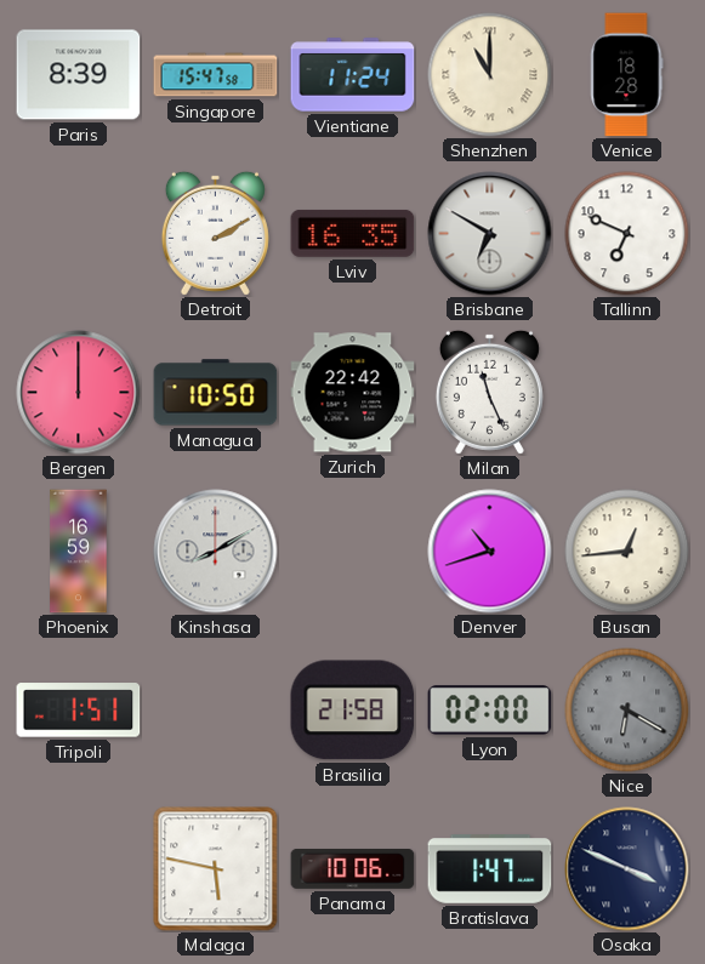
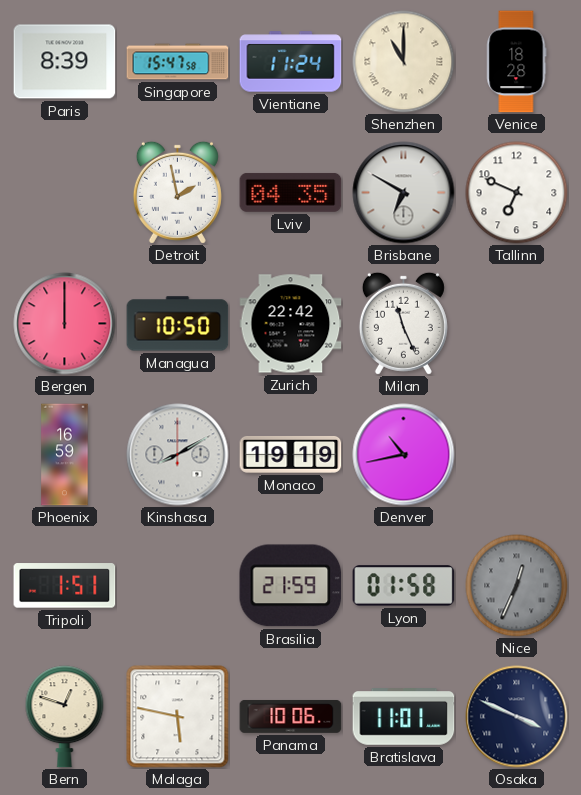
Detroit: 2:10 -> 1:58 (177, 192)
Lviv: 16:35 -> 04:35 (291, 192)
Monaco: none -> 19:19 (291, 454)
Denver: 10:42 -> 10:43 (404, 455)
Busan: 12:44 -> none (627, 552)
Brasilia: 21:58 -> 21:59 (291, 586)
Lyon: 02:00 -> 01:58 (404, 586)
Nice: 6:20 -> 12:34 (517, 586)
Bern: none -> 12:48 (65, 717)
Bratislava: 1:47 -> 11:01 (404, 717)
